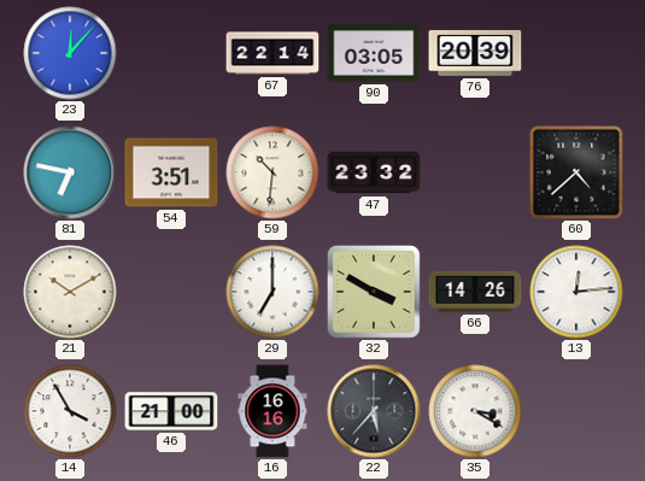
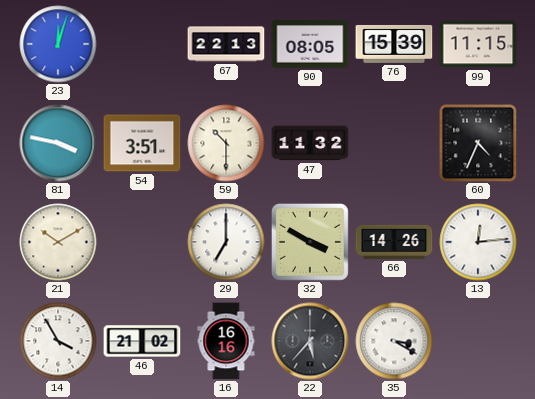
23: 12:07 -> 12:03 (58, 44)
67: 22:14 -> 22:13 (226, 44)
90: 03:05 -> 08:05 (310, 44)
76: 20:39 -> 15:39 (394, 44)
99: none -> 11:15 (478, 44)
81: 6:47 -> 3:47 (58, 143)
59: 10:31 -> 10:30 (226, 143)
47: 23:32 -> 11:32 (310, 143)
60: 4:38 -> 4:34 (478, 143)
46: 21:00 -> 21:02 (142, 341)
